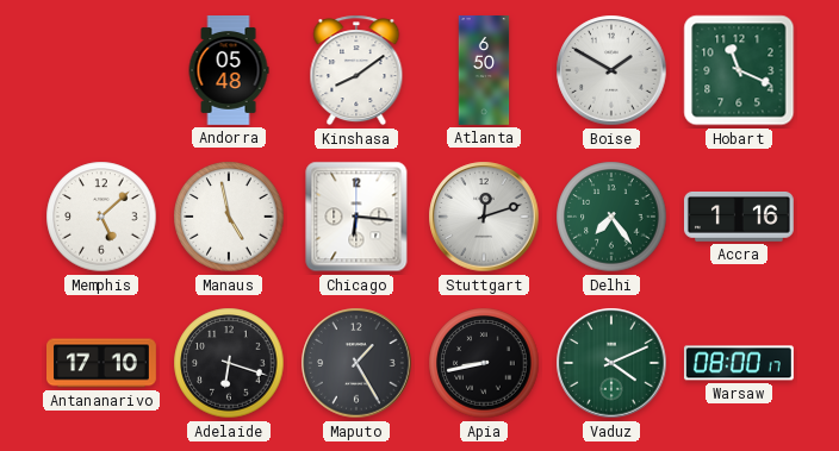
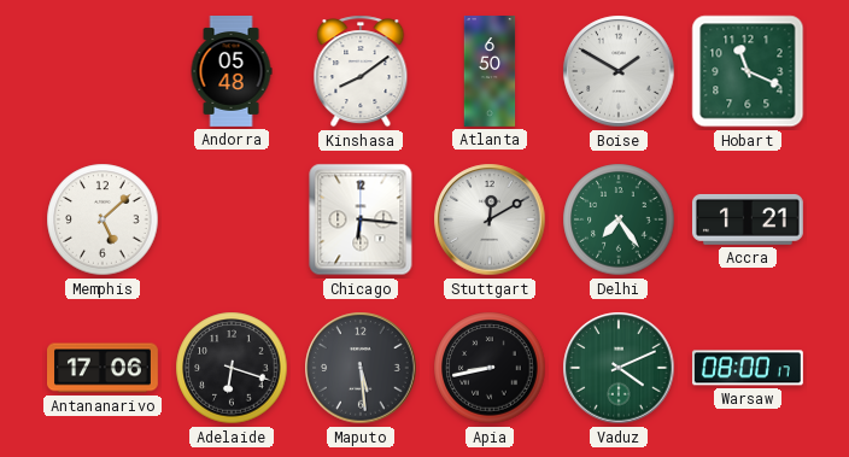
Manaus: 4:58 -> none (229, 217)
Stuttgart: 12:12 -> 12:10 (490, 219)
Accra: 1:16 -> 1:21 (748, 219)
Antananarivo: 17:10 -> 17:06 (104, 368)
Maputo: 1:25 -> 5:29 (361, 368)
